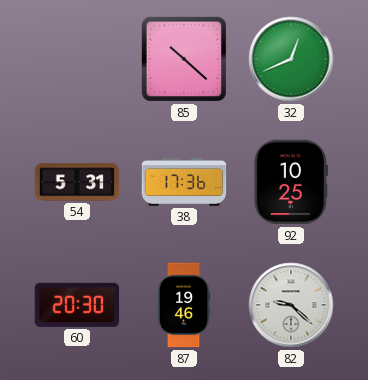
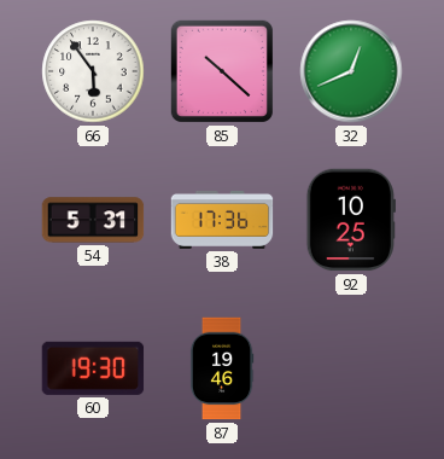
66: none -> 5:54 (93, 71)
60: 20:30 -> 19:30 (93, 368)
82: 9:22 -> none (291, 305)
